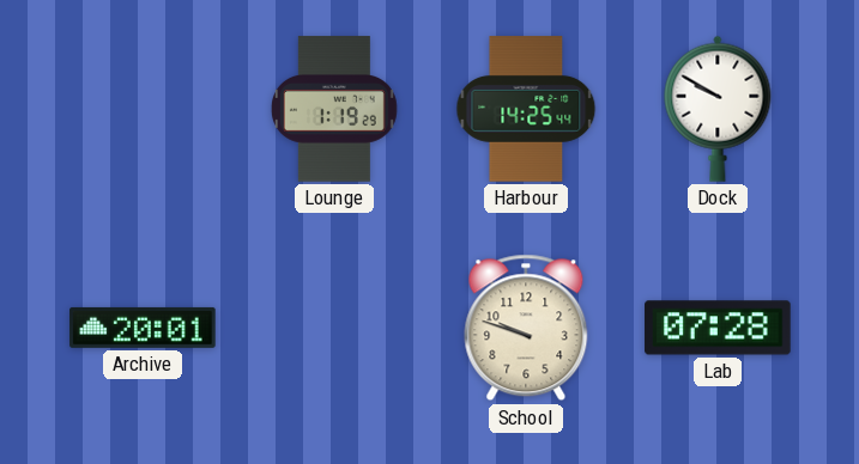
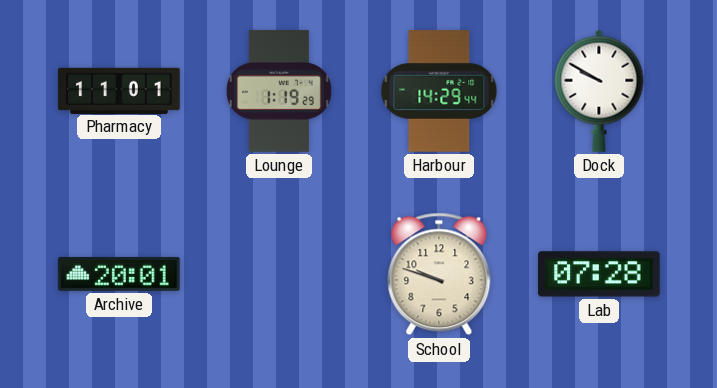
Pharmacy: none -> 11:01 (119, 90)
Harbour: 14:25 -> 14:29 (439, 91)
